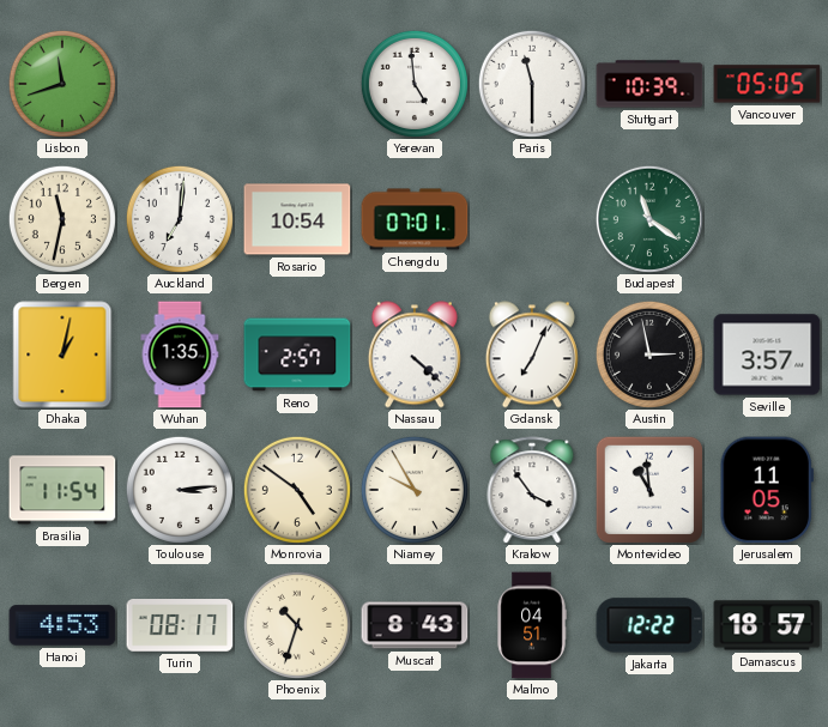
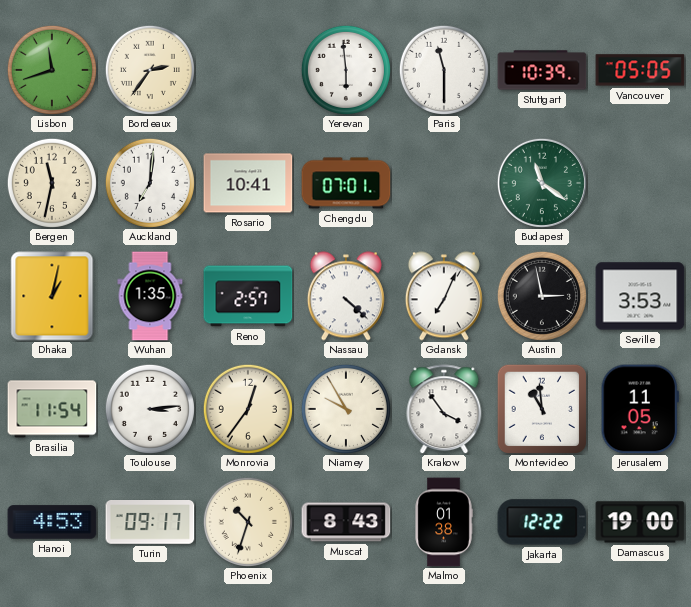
Bordeaux: none -> 2:36 (150, 70)
Yerevan: 4:59 -> 5:59 (346, 70)
Rosario: 10:54 -> 10:41 (248, 183)
Seville: 3:57 -> 3:53 (640, 296)
Monrovia: 4:51 -> 12:36 (248, 409)
Turin: 08:17 -> 09:17 (150, 523)
Malmo: 04:51 -> 01:38 (444, 522)
Damascus: 18:57 -> 19:00 (640, 522)
